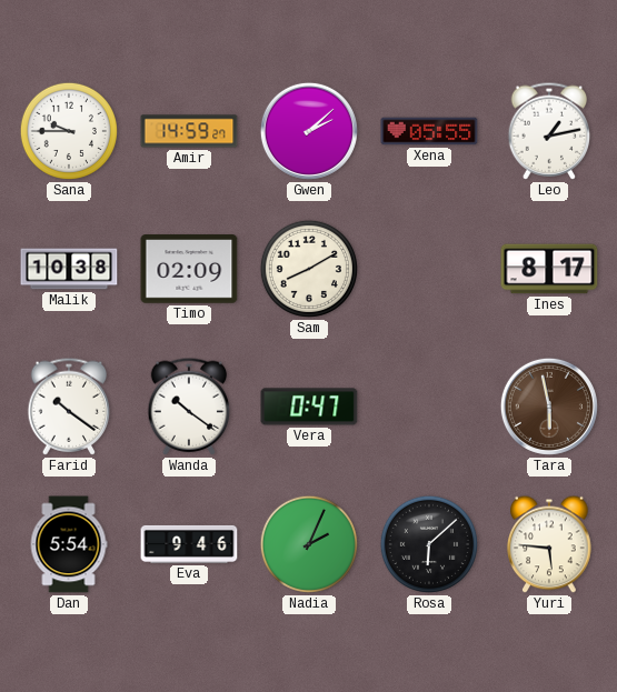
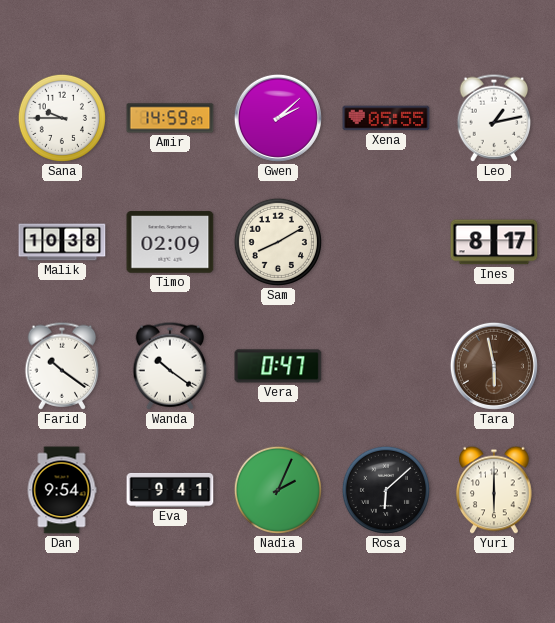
Dan: 5:54 -> 9:54 (62, 490)
Eva: 9:46 -> 9:41 (170, 490)
Yuri: 5:46 -> 6:00 (494, 490)
